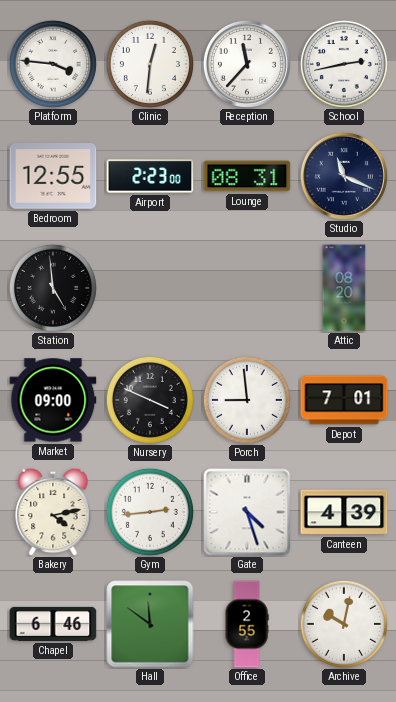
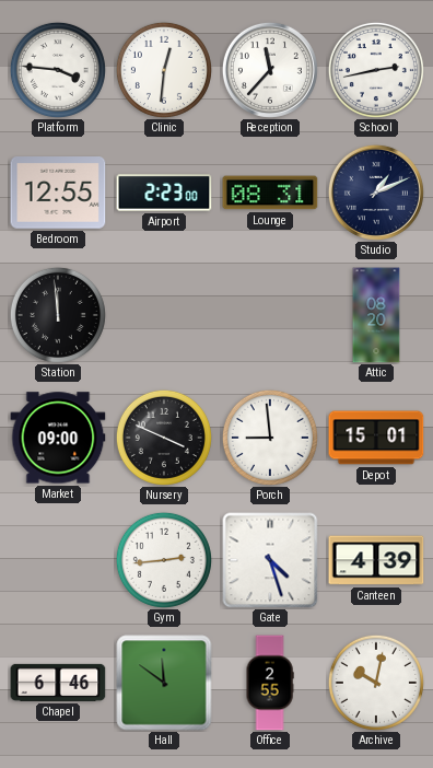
Studio: 11:19 -> 1:11 (376, 193)
Station: 4:59 -> 11:59 (58, 315)
Depot: 7:01 -> 15:01 (376, 438)
Bakery: 4:13 -> none (53, 512)
